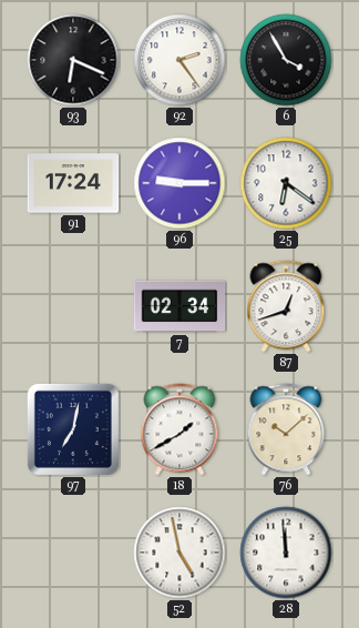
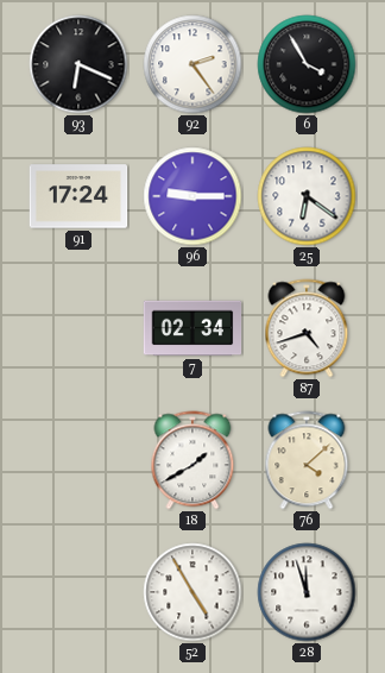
87: 12:42 -> 4:42 (307, 328)
97: 7:02 -> none (73, 429)
76: 10:08 -> 4:08 (307, 460)
52: 4:58 -> 4:55 (192, 592)
28: 11:59 -> 11:57 (307, 592)
